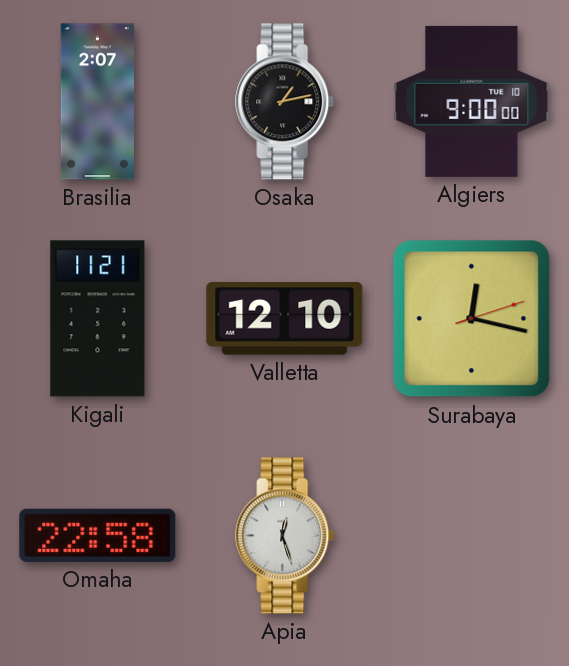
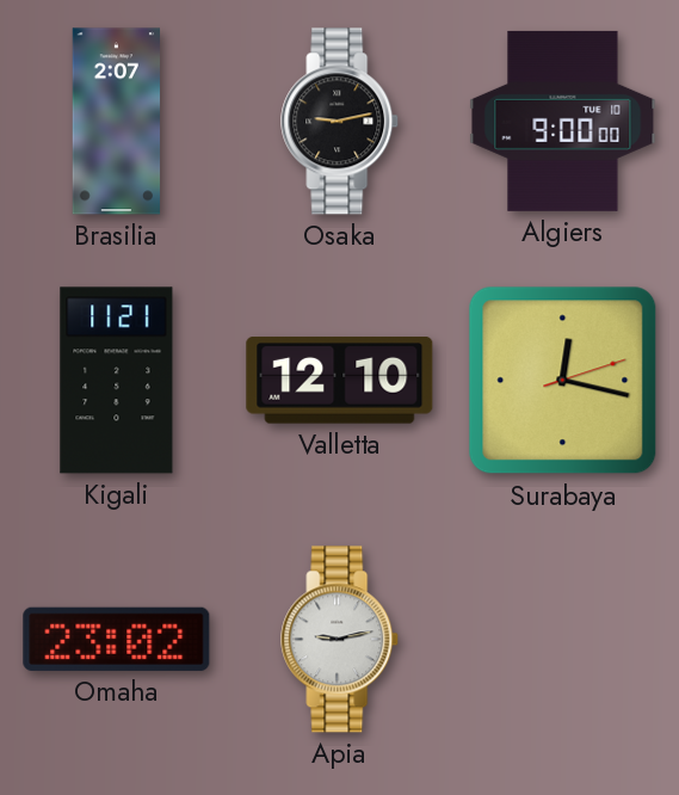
Osaka: 1:13 -> 9:13 (340, 122)
Omaha: 22:58 -> 23:02 (117, 639)
Apia: 12:27 -> 9:13 (340, 640)
